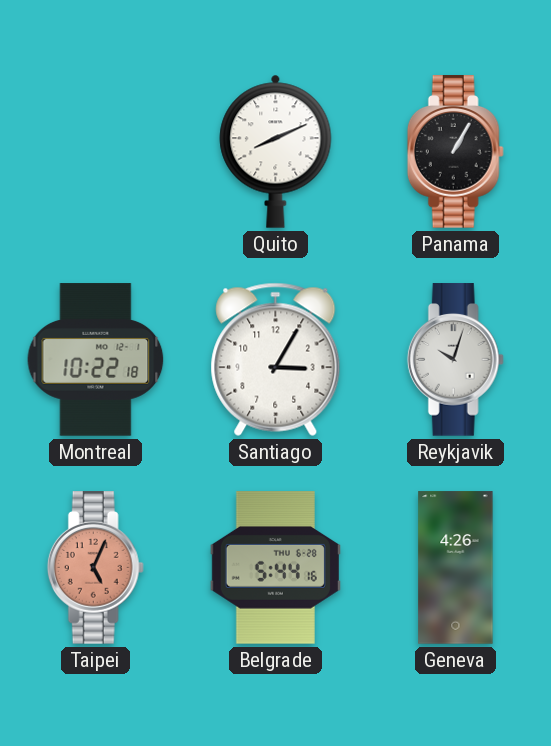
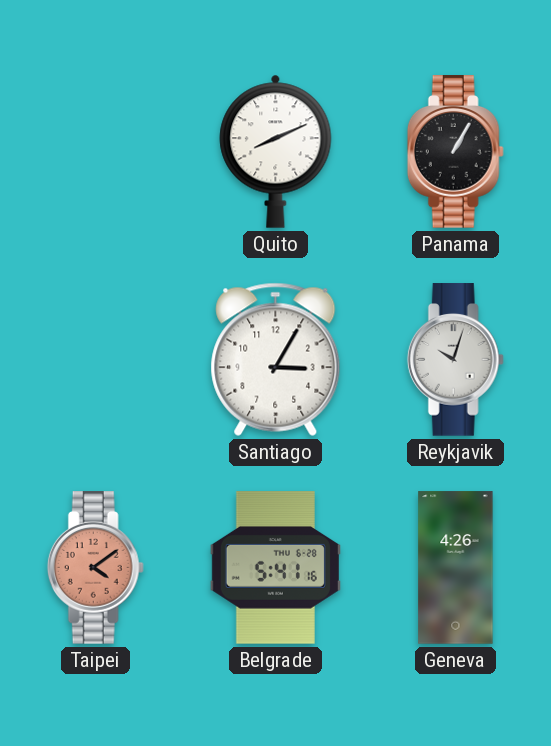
Montreal: 10:22 -> none (96, 360)
Taipei: 5:04 -> 4:09 (95, 568)
Belgrade: 5:44 -> 5:41 (275, 568)
